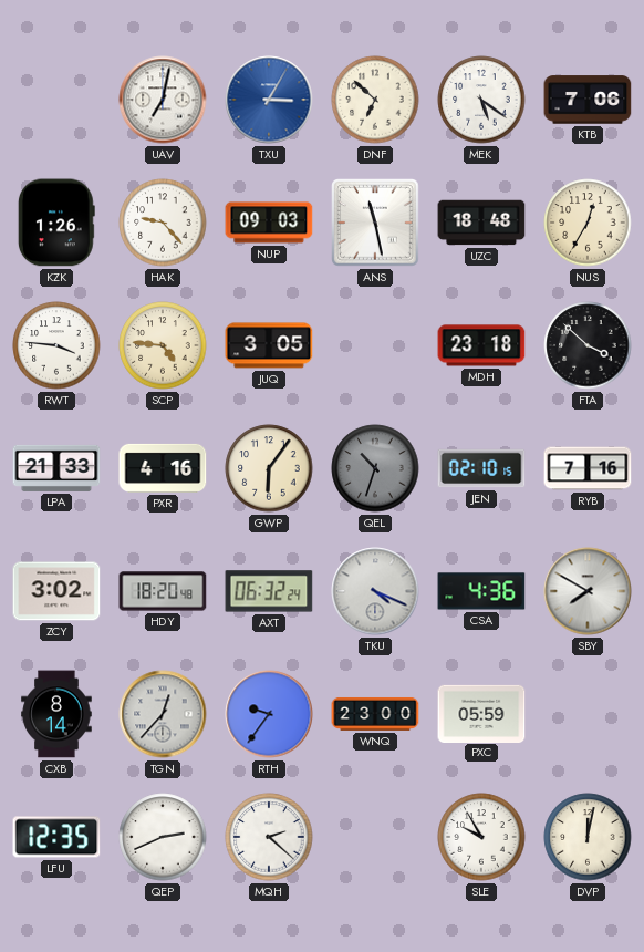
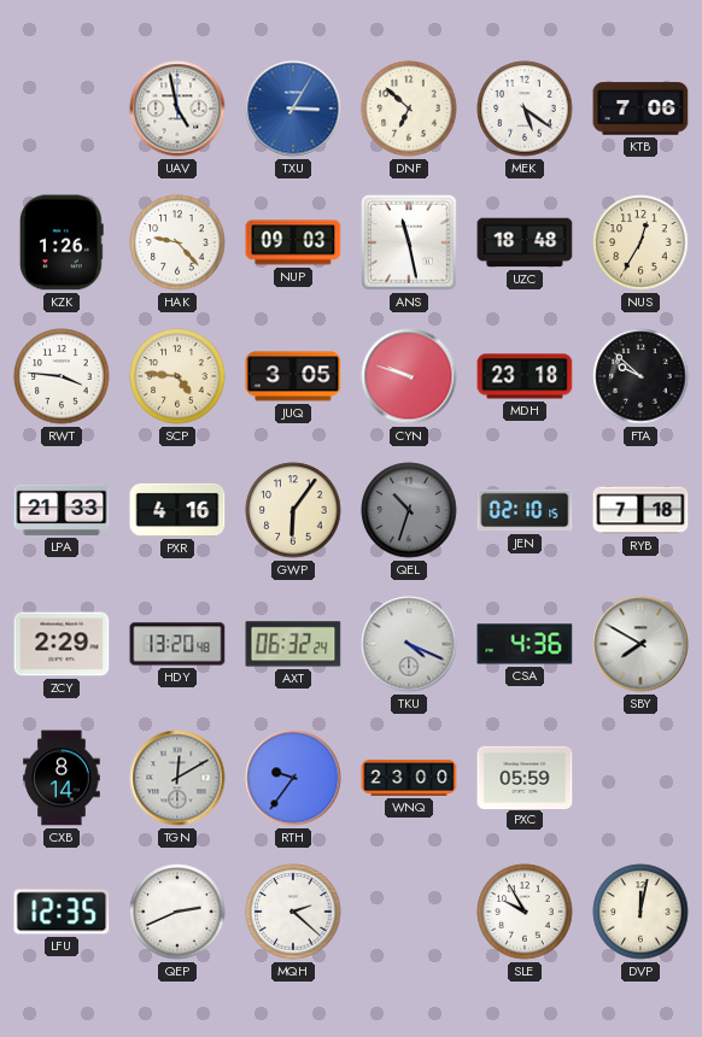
UAV: 7:02 -> 4:58 (177, 109)
CYN: none -> 9:48 (409, 376)
FTA: 3:52 -> 9:52 (640, 376)
RYB: 7:16 -> 7:18 (640, 510)
ZCY: 3:02 -> 2:29 (62, 644)
HDY: 18:20 -> 13:20 (177, 644)
TGN: 12:37 -> 12:10 (177, 778)
